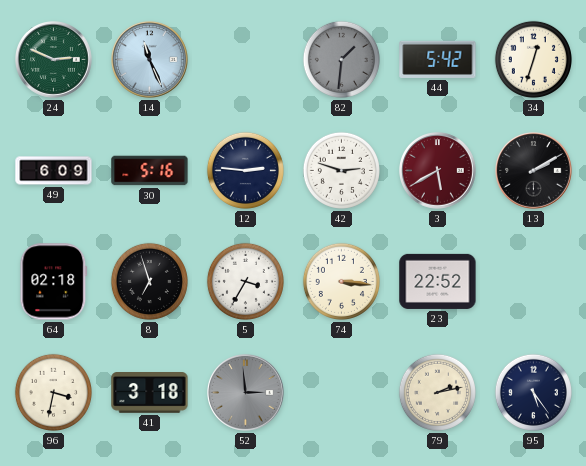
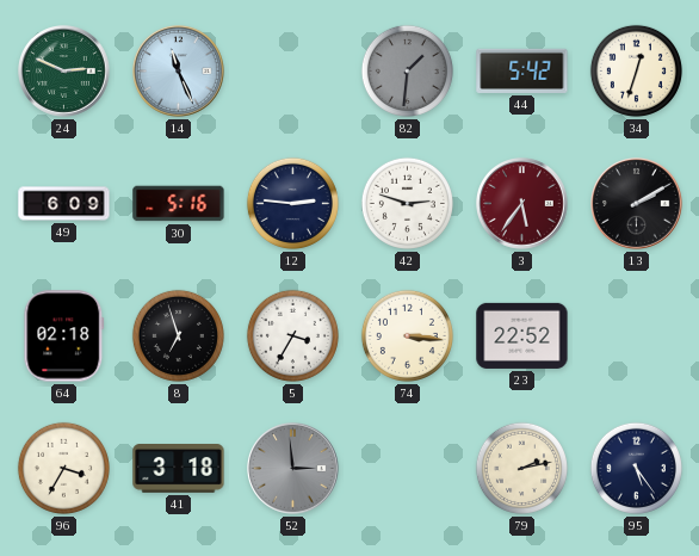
3: 5:40 -> 5:36 (522, 204)
96: 3:32 -> 3:35 (63, 468)
